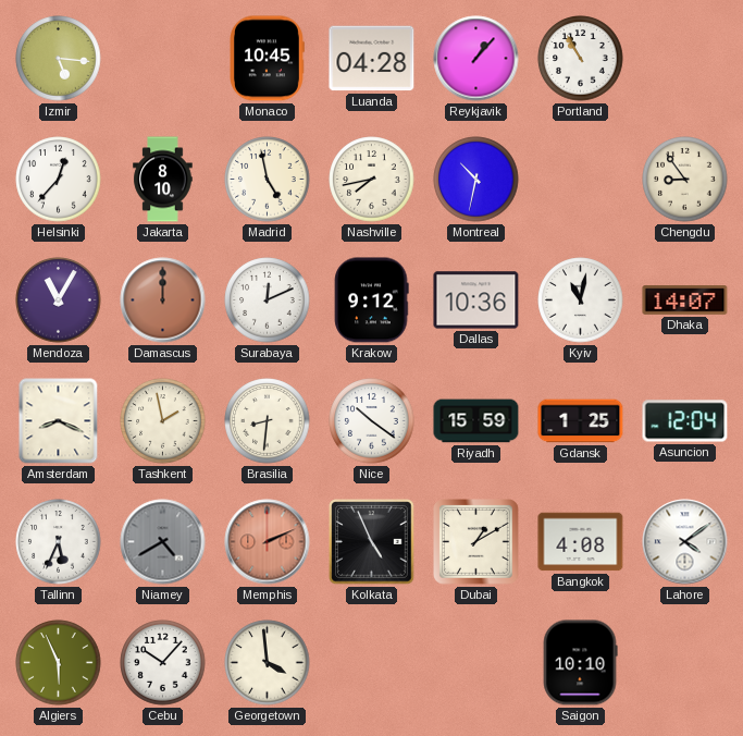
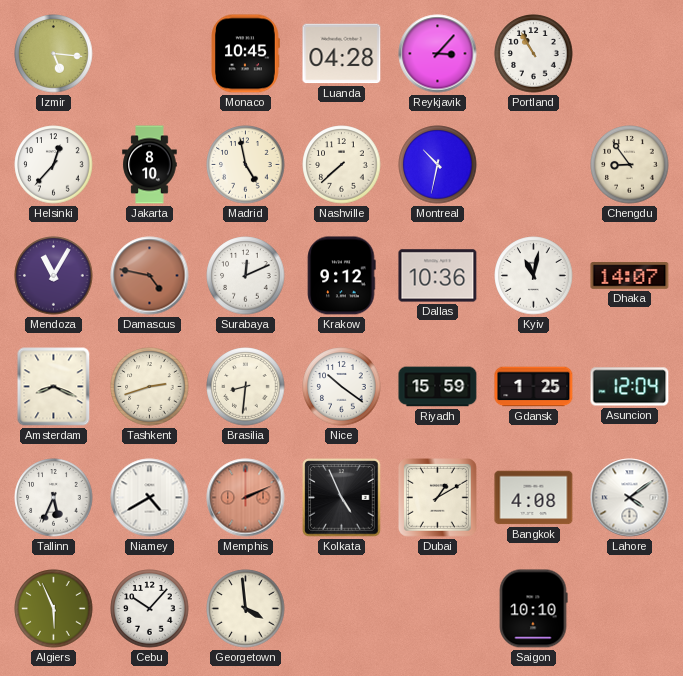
Reykjavik: 1:07 -> 3:07 (438, 54)
Nashville: 7:43 -> 7:38 (342, 165)
Damascus: 12:00 -> 4:47 (150, 276)
Tashkent: 1:58 -> 2:42 (150, 387)
Niamey dial: grey -> white (150, 498)
